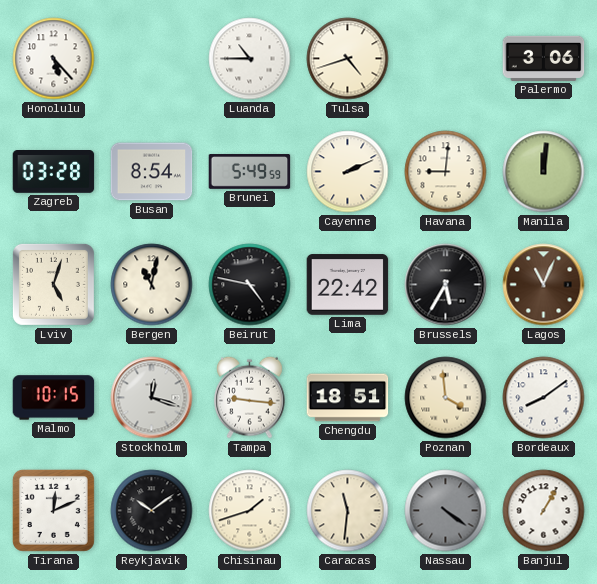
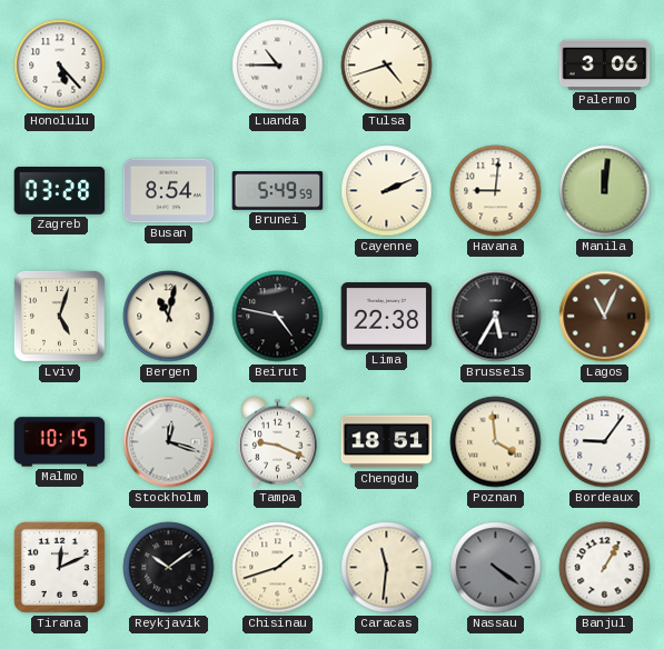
Lima: 22:42 -> 22:38 (387, 317)
Tampa: 9:16 -> 9:19 (278, 441)
Bordeaux: 8:09 -> 9:06 (605, 442)
